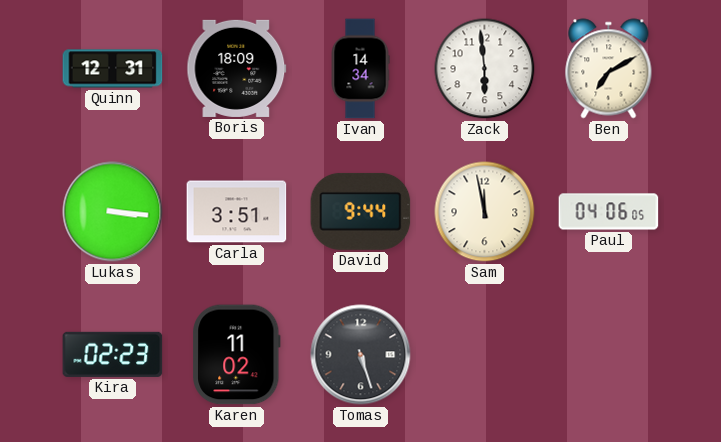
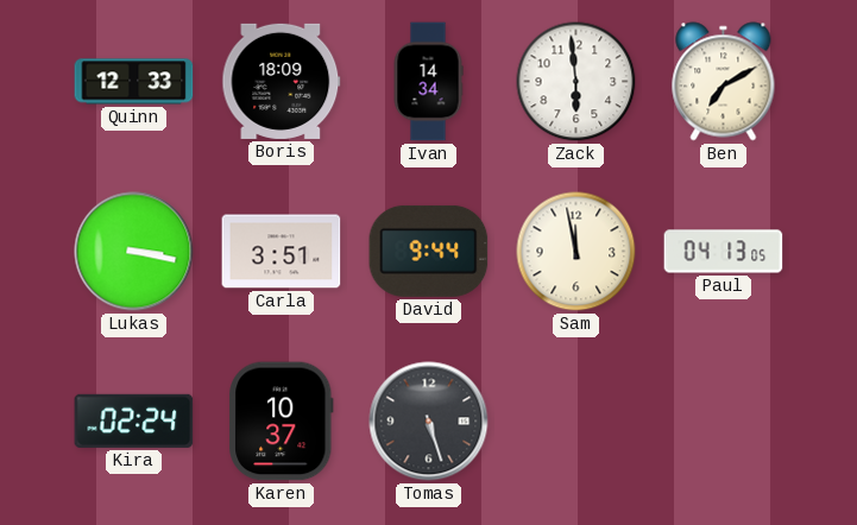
Quinn: 12:31 -> 12:33 (134, 82)
Lukas: 3:16 -> 3:17 (134, 252)
Paul: 04:06 -> 04:13 (724, 252)
Kira: 02:23 -> 02:24 (134, 420)
Karen: 11:02 -> 10:37 (282, 422)
